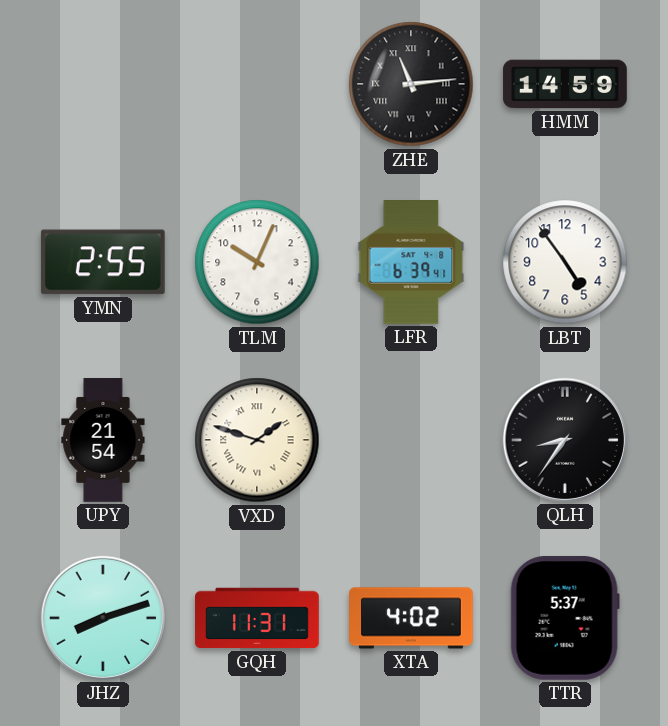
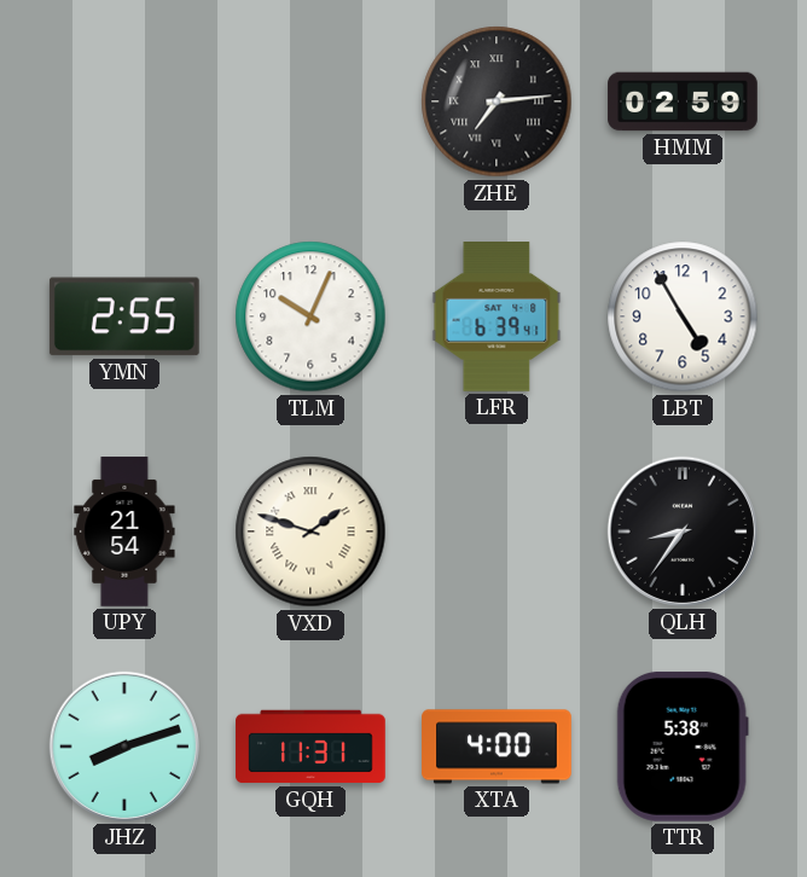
ZHE: 11:14 -> 7:14 (497, 101)
HMM: 14:59 -> 02:59 (683, 101)
LBT: 4:54 -> 4:55 (683, 316)
XTA: 4:02 -> 4:00 (497, 747)
TTR: 5:37 -> 5:38 (683, 747)
